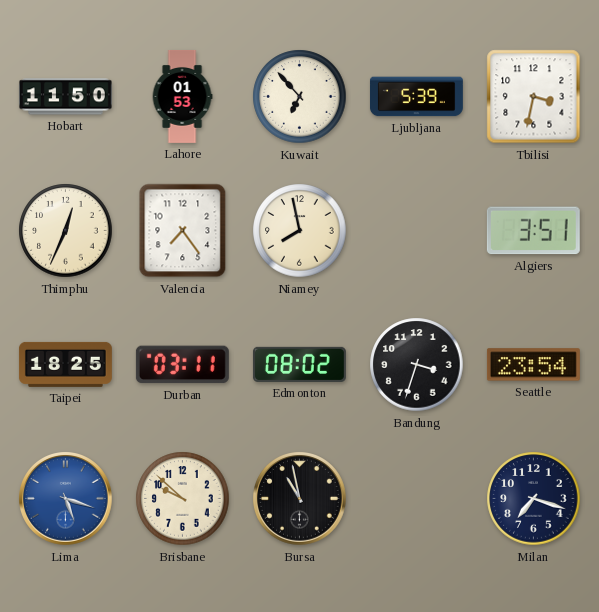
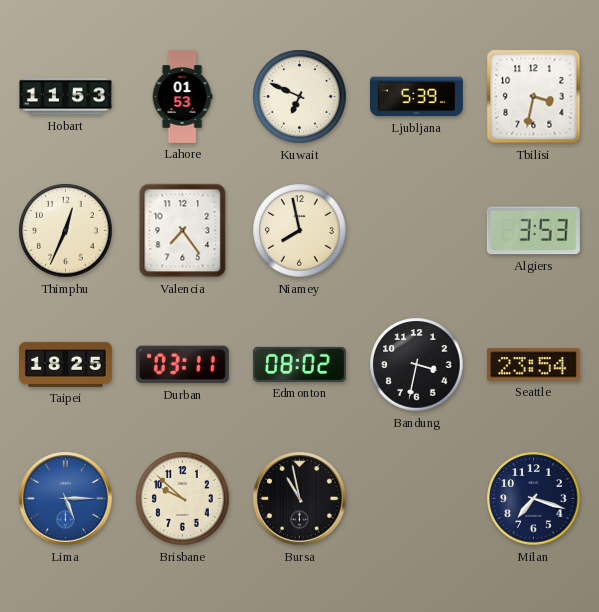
Hobart: 11:50 -> 11:53 (65, 97)
Kuwait: 6:53 -> 6:49 (300, 97)
Algiers: 3:51 -> 3:53 (533, 231)
Bandung: 3:33 -> 3:32 (417, 365)
Lima: 5:18 -> 5:15 (66, 499)
